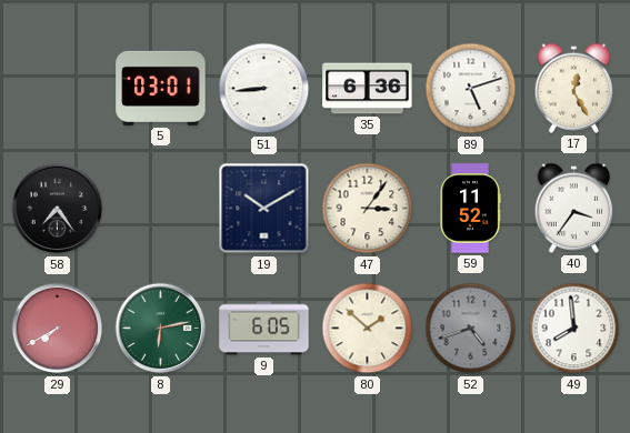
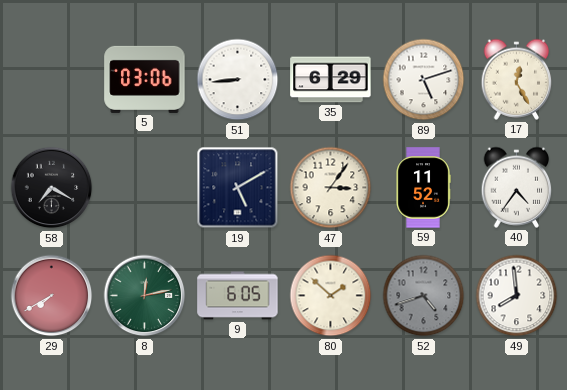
5: 03:01 -> 03:06 (145, 79)
35: 6:36 -> 6:29 (331, 80)
58: 7:24 -> 7:20 (52, 188)
19: 10:10 -> 5:10 (238, 188)
40: 3:36 -> 4:36 (517, 187)
8: 6:13 -> 12:13 (145, 296)
